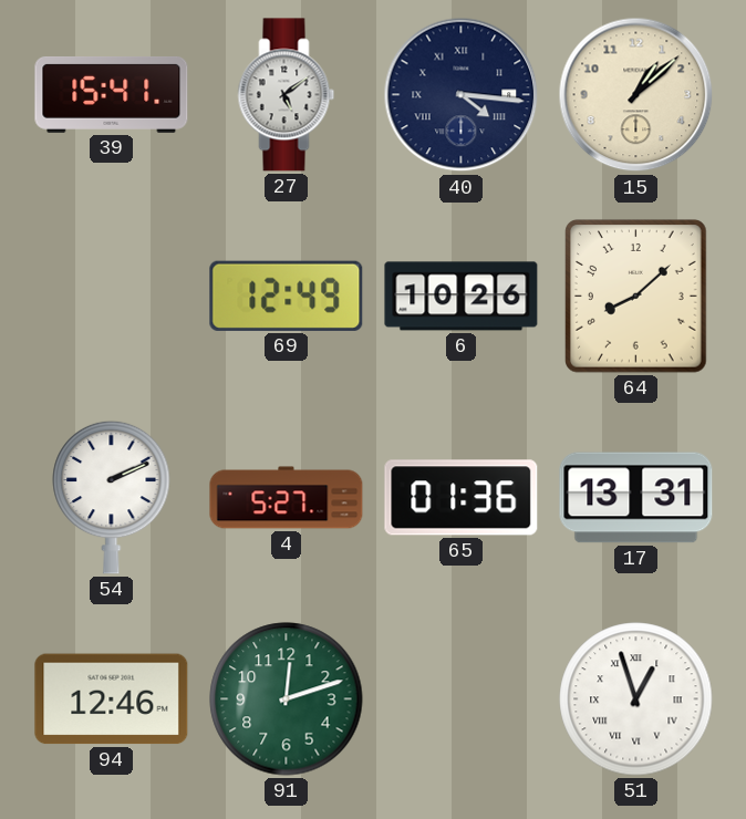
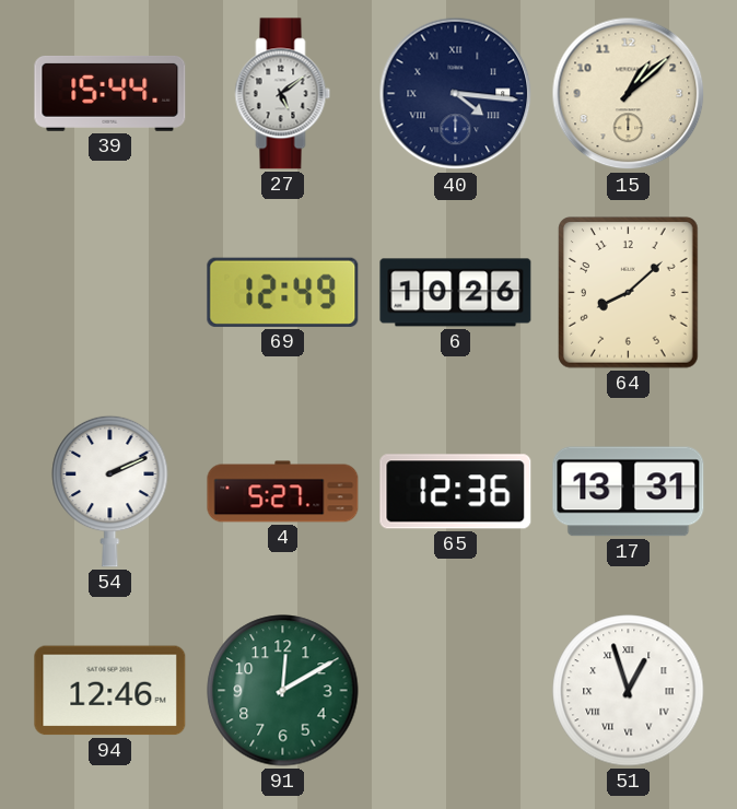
39: 15:41 -> 15:44 (110, 93)
65: 01:36 -> 12:36 (456, 492)
91: 12:12 -> 12:10 (283, 691)
